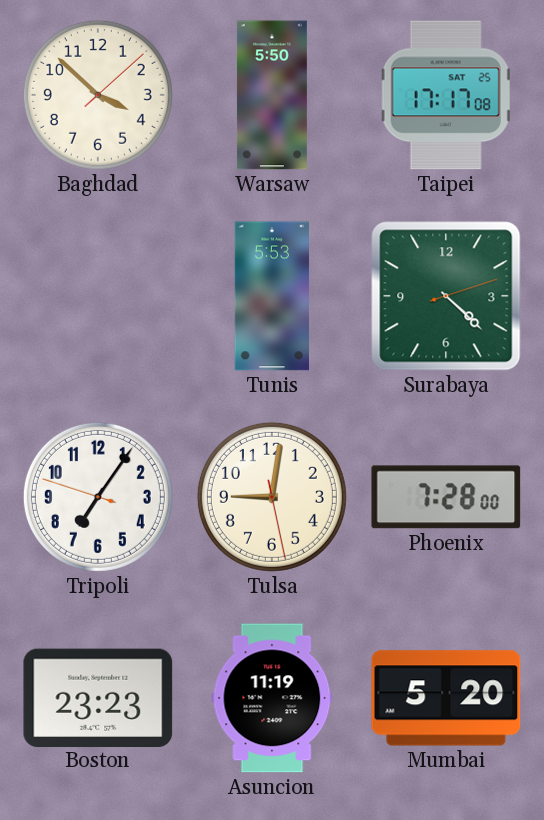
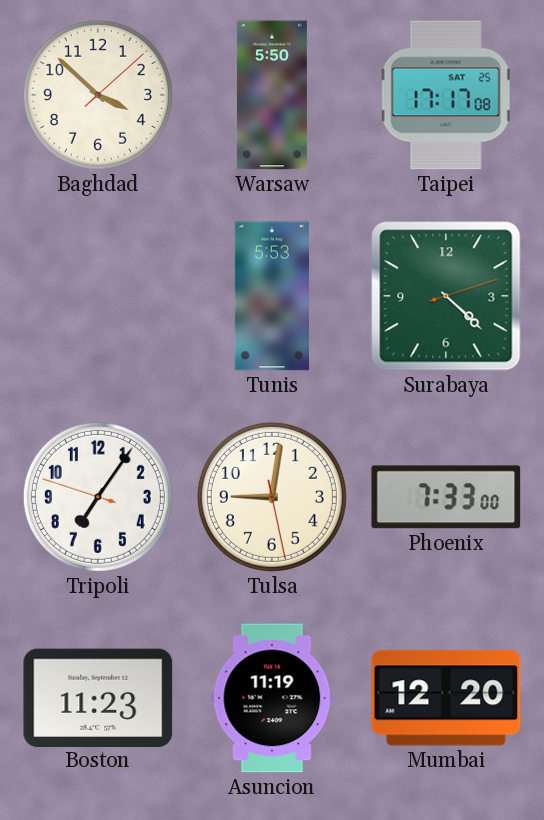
Phoenix: 7:28 -> 7:33 (446, 497)
Boston: 23:23 -> 11:23 (98, 697)
Mumbai: 5:20 -> 12:20 (446, 698)
